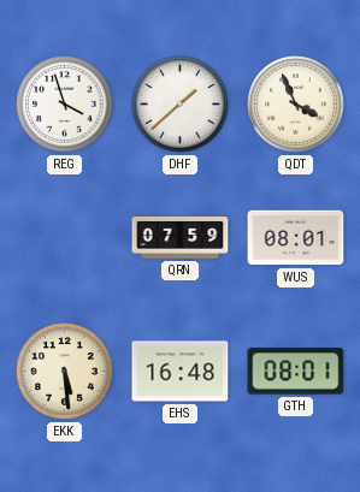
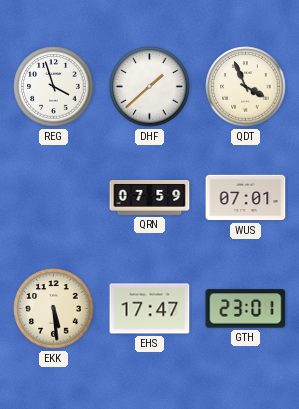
WUS: 08:01 -> 07:01 (246, 198)
EHS: 16:48 -> 17:47 (150, 309)
GTH: 08:01 -> 23:01 (246, 309)
